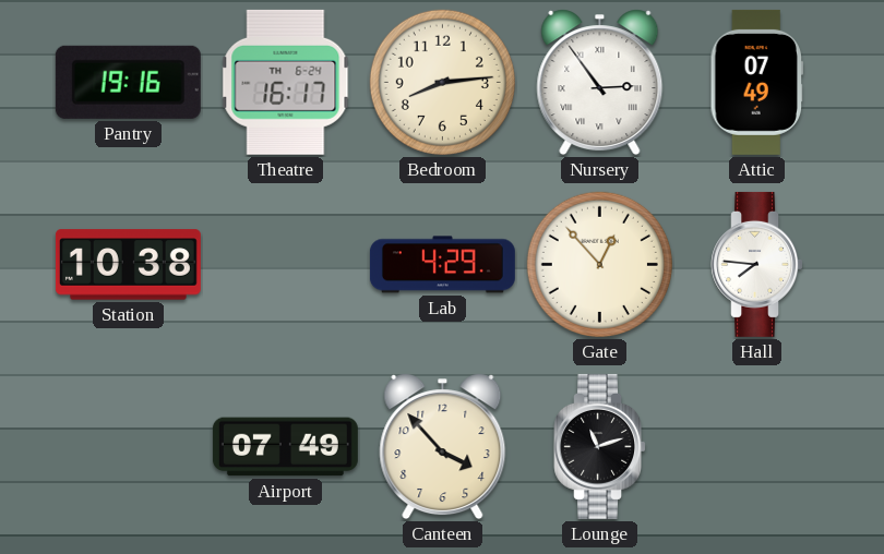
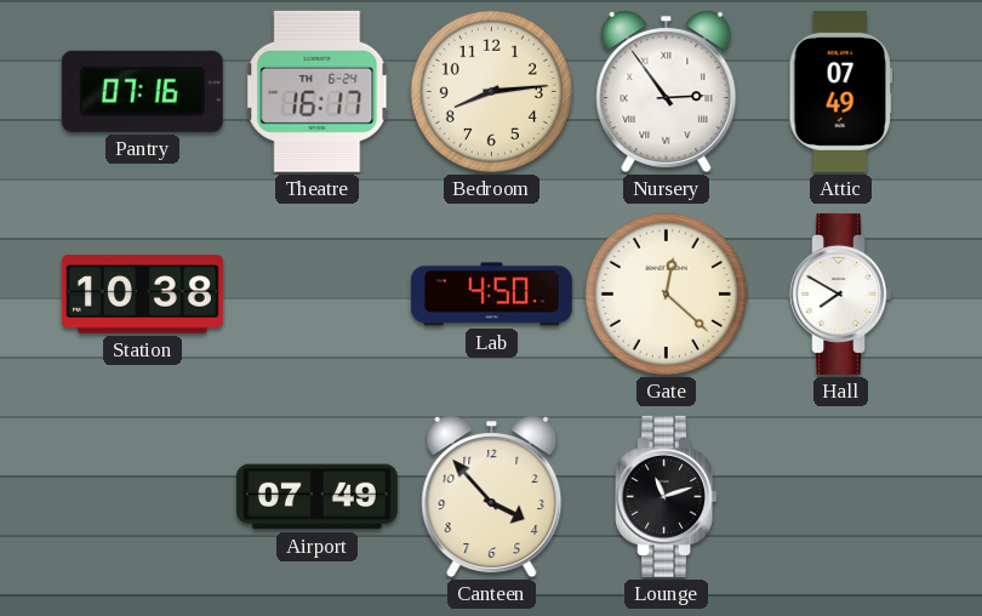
Pantry: 19:16 -> 07:16 (142, 91)
Lab: 4:29 -> 4:50 (491, 295)
Gate: 12:53 -> 12:22 (666, 293)
Hall: 7:46 -> 7:50 (840, 293)
